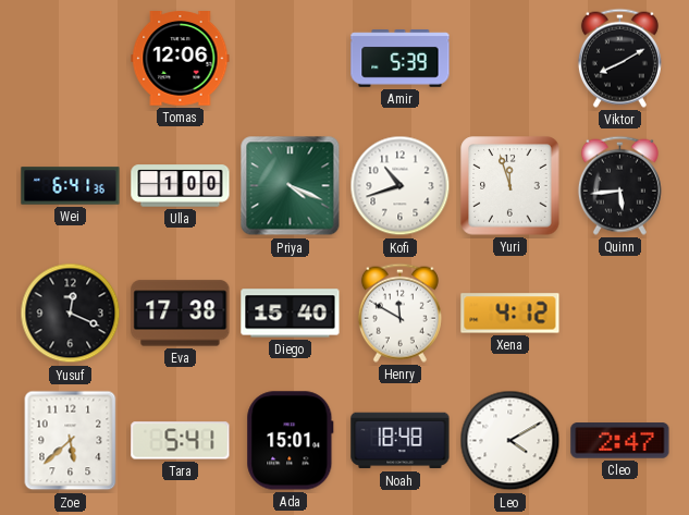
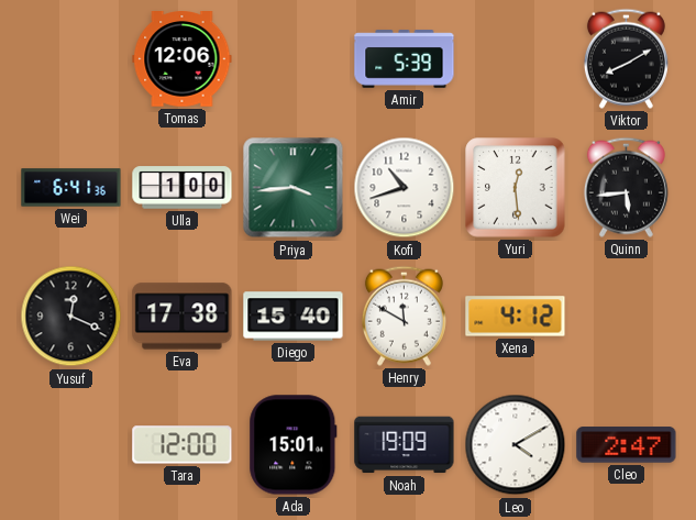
Priya: 4:19 -> 3:44 (294, 188)
Yuri: 11:57 -> 12:29 (516, 188)
Zoe: 5:38 -> none (71, 441)
Tara: 5:41 -> 12:00 (183, 445)
Noah: 18:48 -> 19:09 (405, 445)
